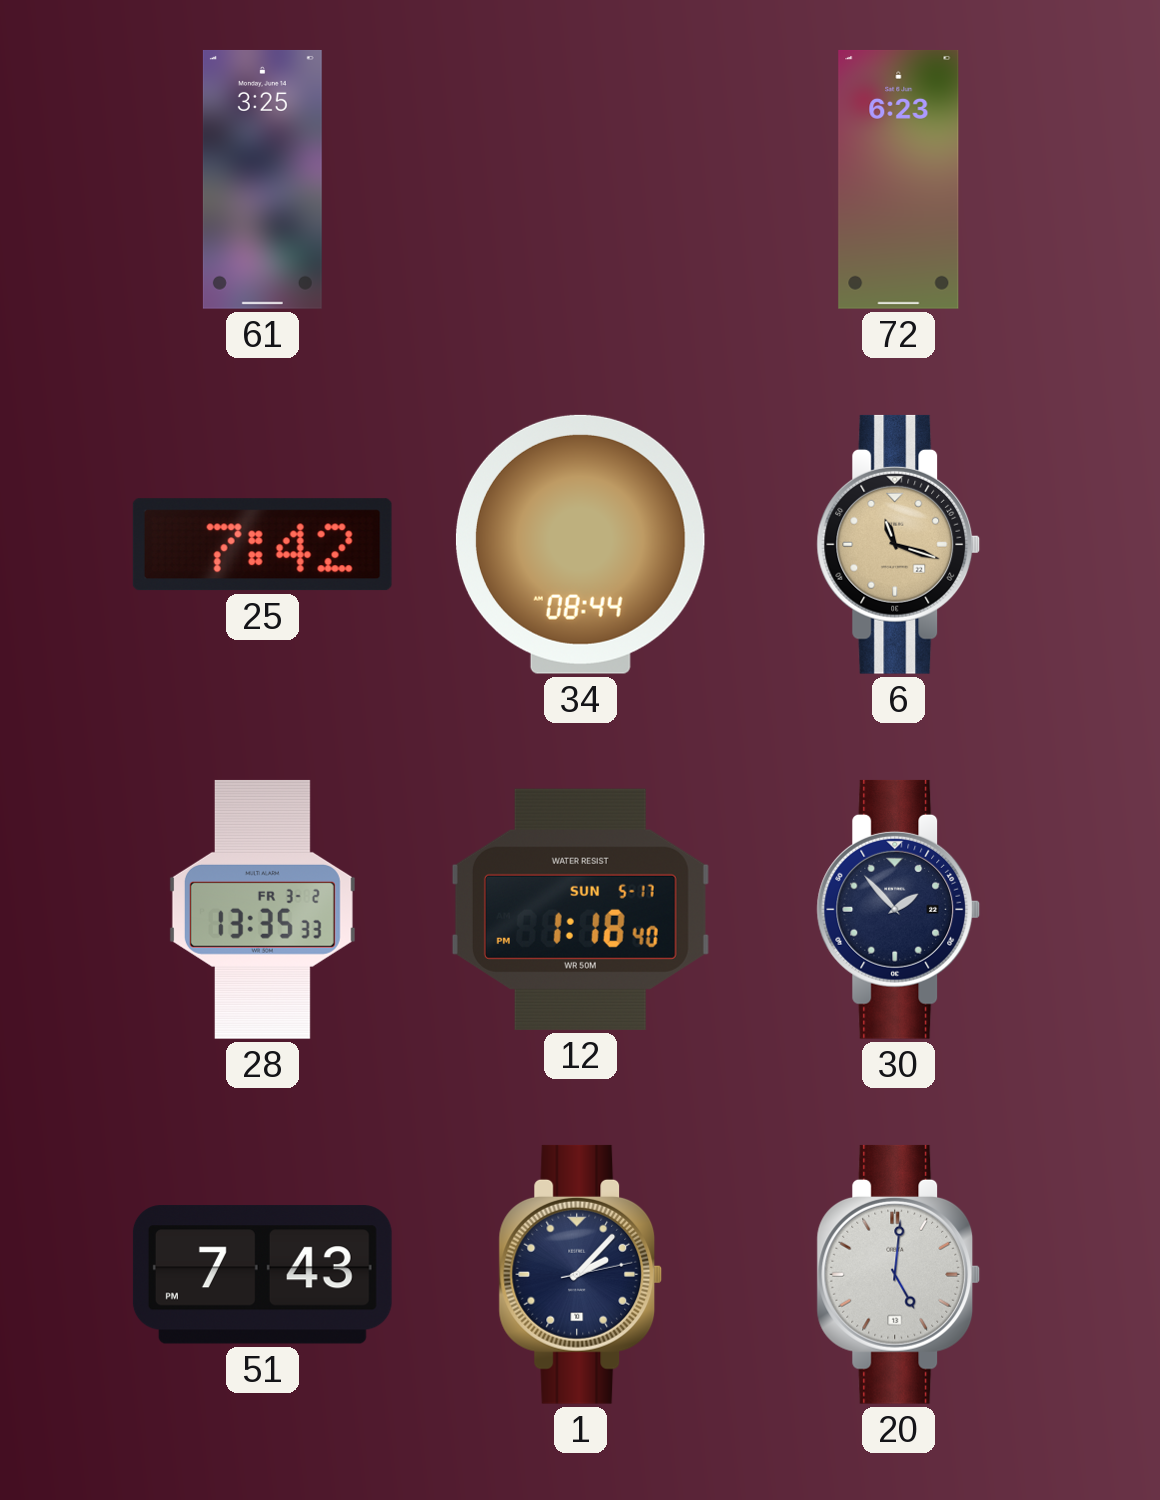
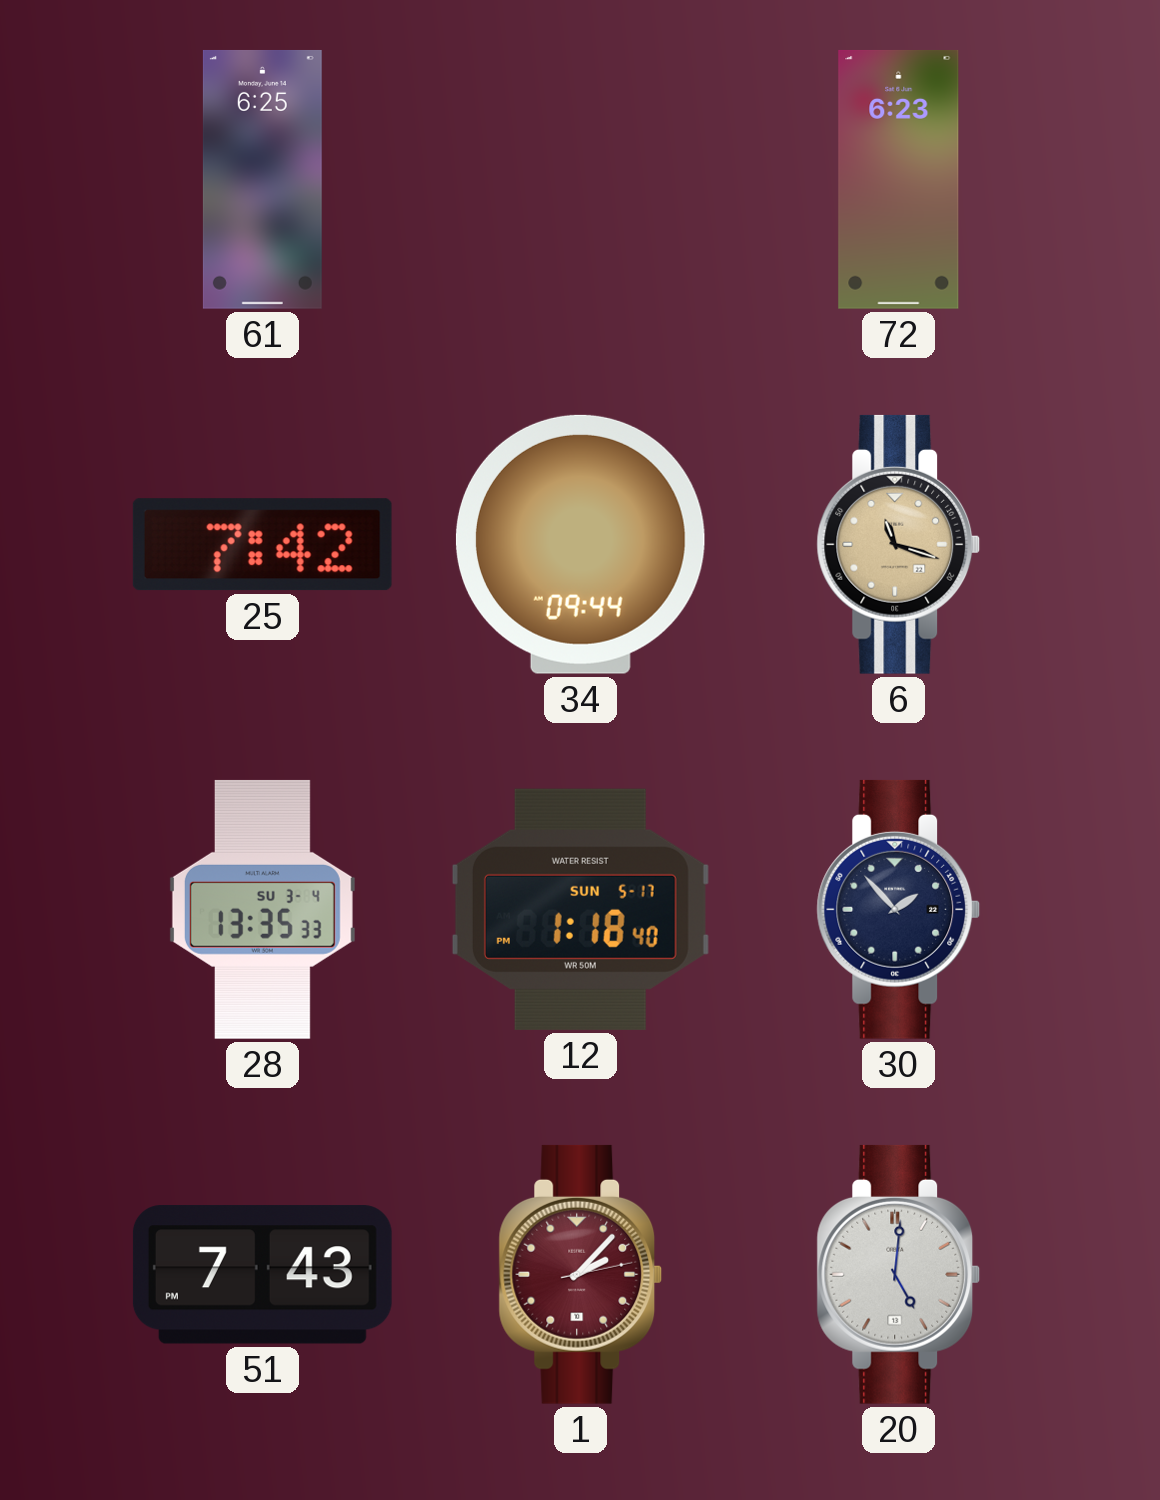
61: 3:25 -> 6:25 (262, 179)
34: 08:44 -> 09:44 (580, 544)
28 date: FR 3-2 -> SU 3-4 (262, 909)
1 dial: navy -> burgundy (581, 1274)
